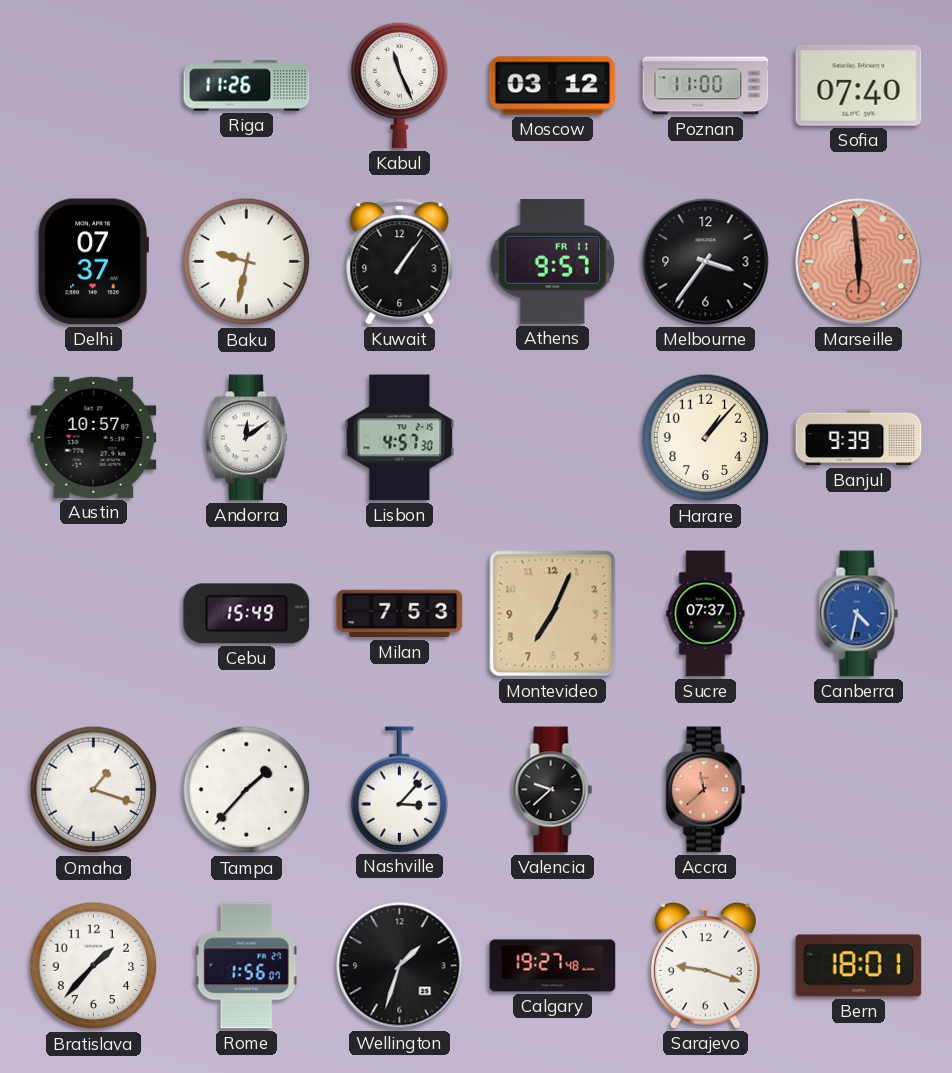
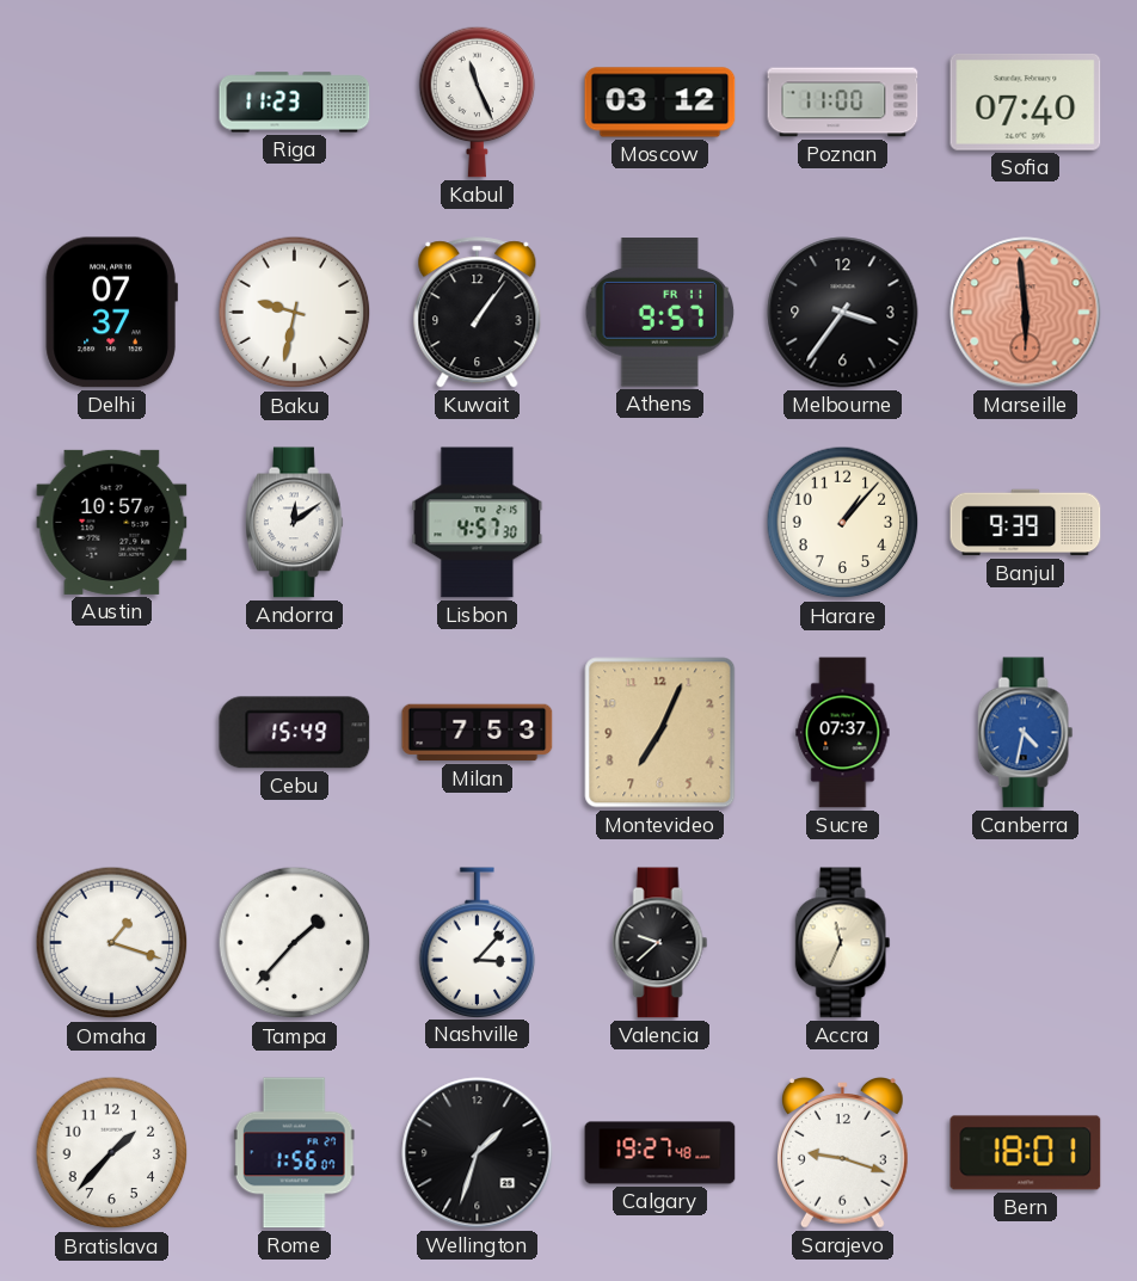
Riga: 11:26 -> 11:23 (295, 103)
Accra: 11:38 -> 11:34 (843, 943)
Accra dial: salmon -> cream (843, 943)
